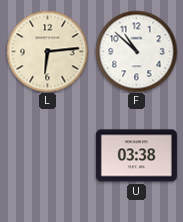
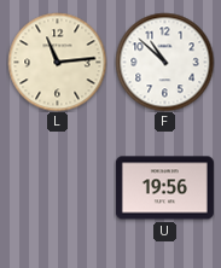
L: 6:14 -> 11:14 (57, 62)
U: 03:38 -> 19:56 (164, 188)
